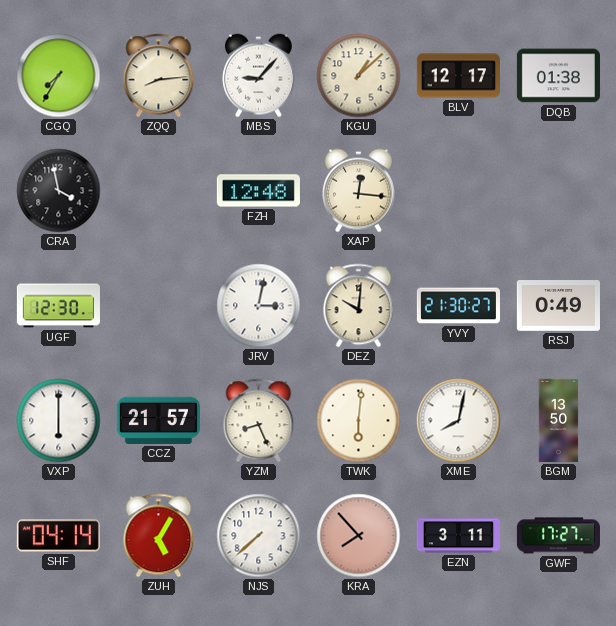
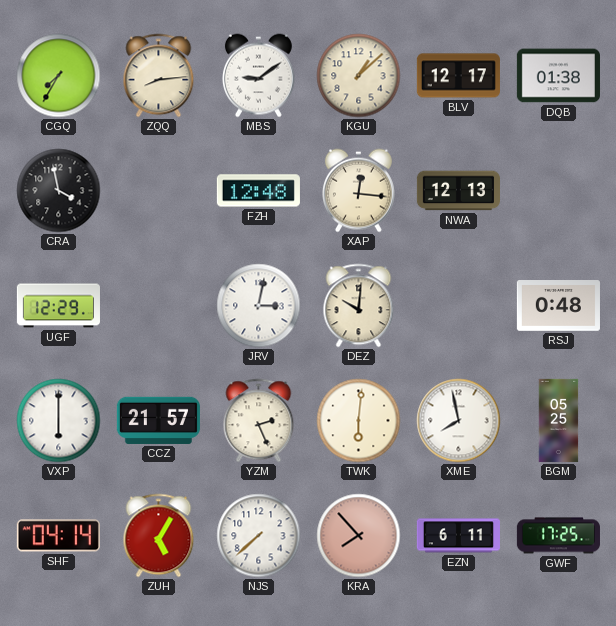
MBS: 9:07 -> 9:09 (258, 76)
NWA: none -> 12:13 (458, 191)
UGF: 12:30 -> 12:29 (58, 306)
YVY: 21:30 -> none (458, 306)
RSJ: 0:49 -> 0:48 (558, 306)
YZM: 8:26 -> 2:26 (259, 421)
XME: 8:02 -> 7:58 (459, 421)
BGM: 13:50 -> 05:25 (559, 420)
EZN: 3:11 -> 6:11 (458, 536)
GWF: 17:27 -> 17:25 (558, 536)
